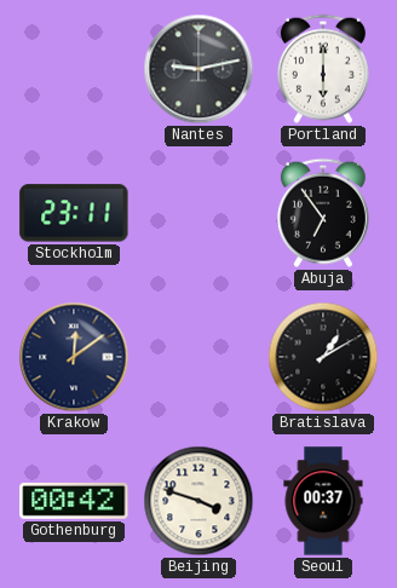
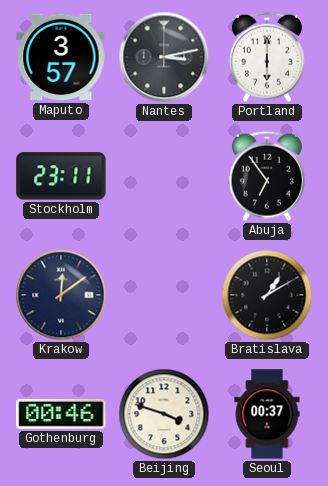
Maputo: none -> 3:57 (61, 57)
Nantes: 9:13 -> 3:13 (164, 57)
Gothenburg: 00:42 -> 00:46 (61, 414)
